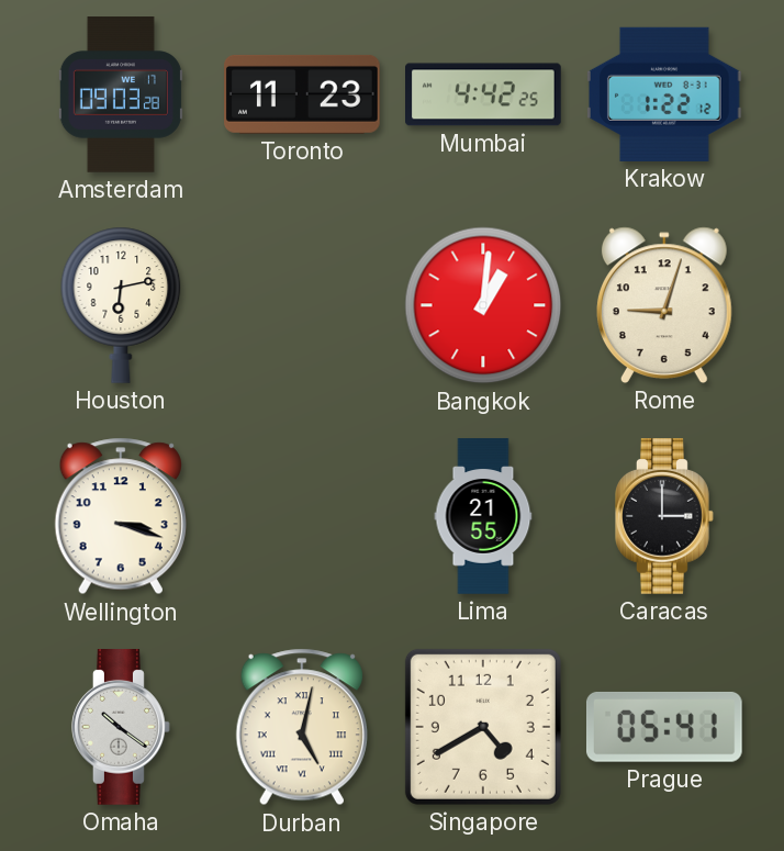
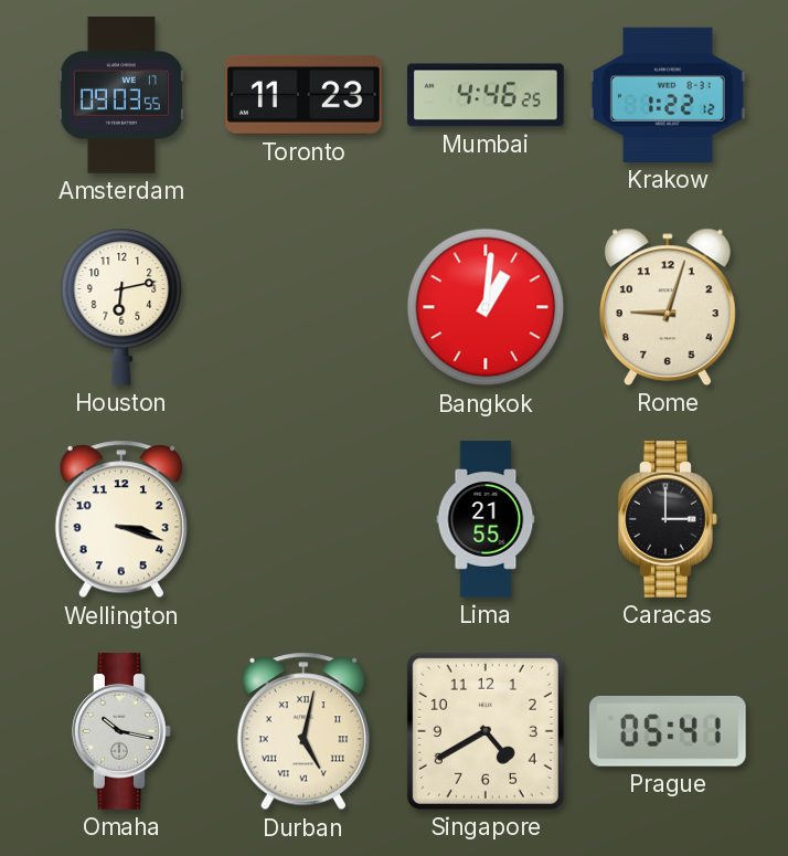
Amsterdam: 09:03:28 -> 09:03:55 (121, 95)
Mumbai: 4:42 -> 4:46 (487, 95)
Omaha: 10:21 -> 10:17 (123, 732)
